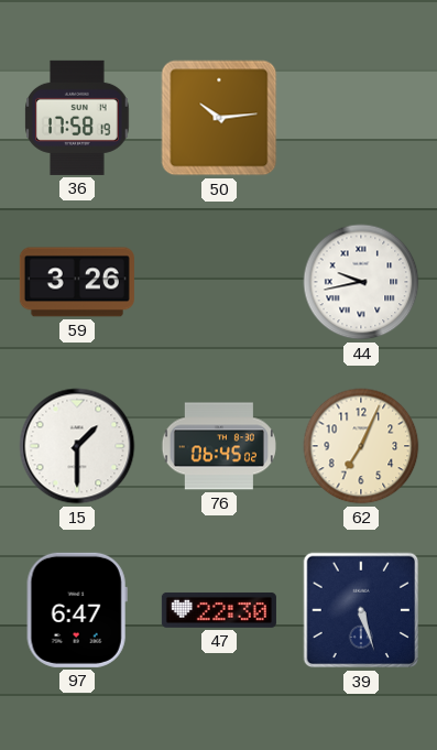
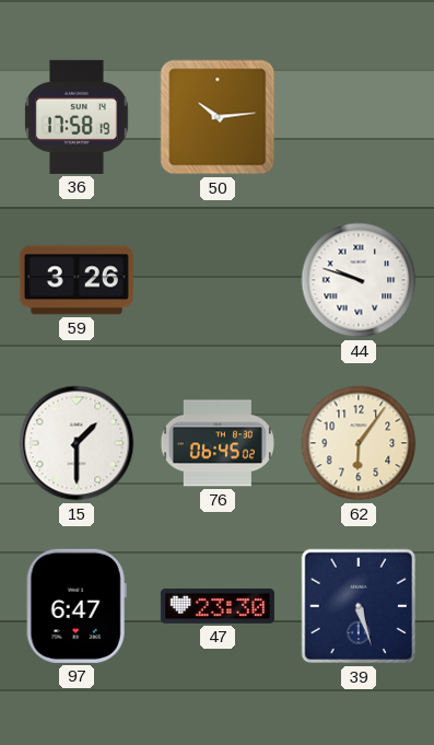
44: 9:43 -> 9:48 (359, 280)
62: 7:04 -> 6:06 (359, 443)
47: 22:30 -> 23:30 (218, 606)
